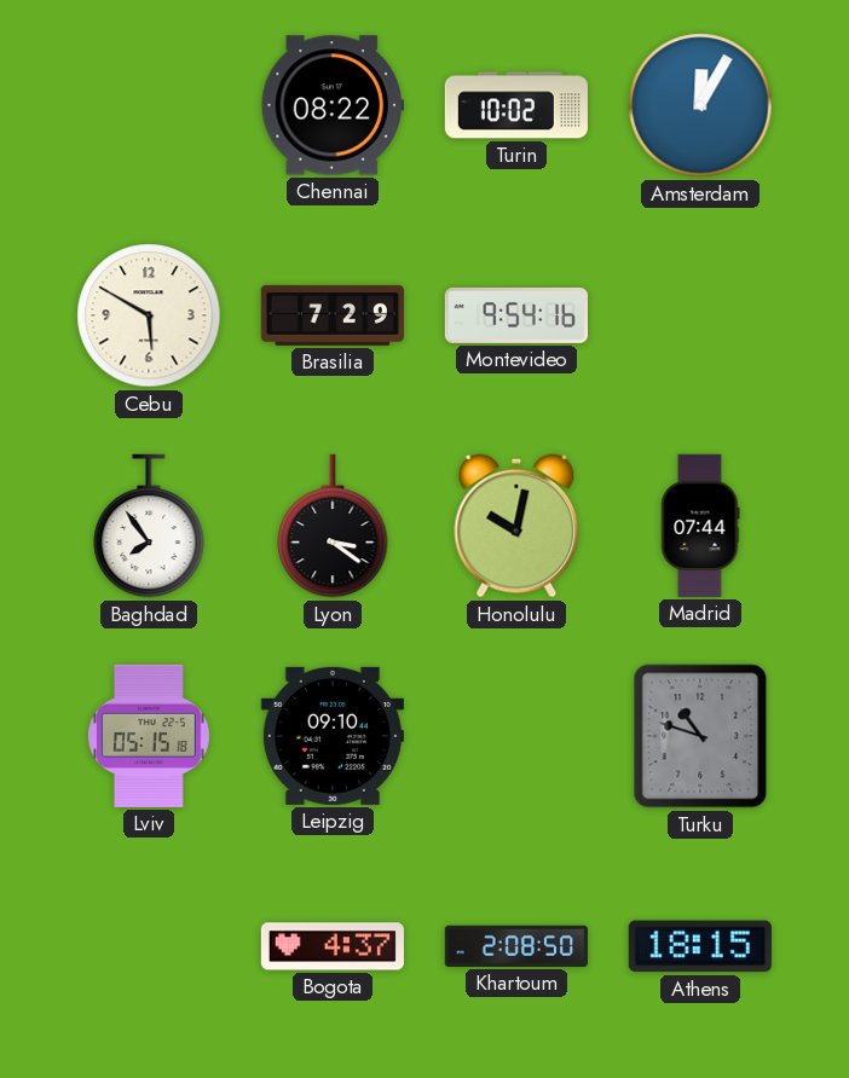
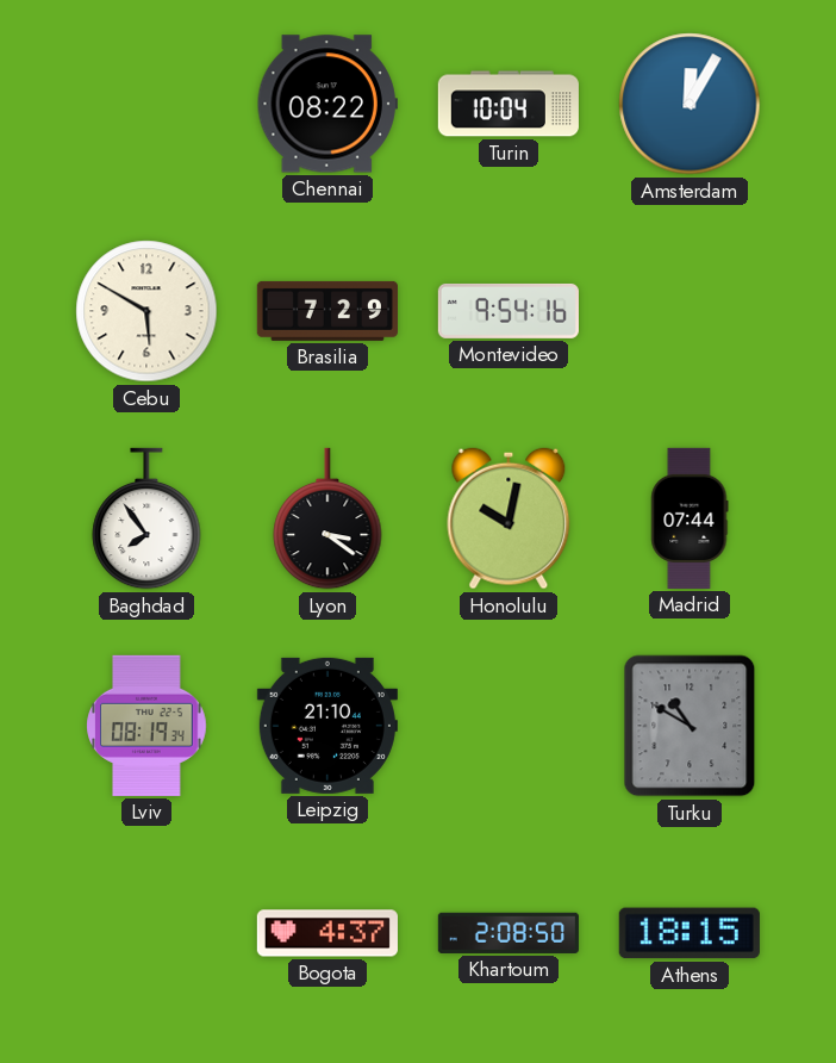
Turin: 10:02 -> 10:04 (509, 104)
Lviv: 05:15 -> 08:19 (146, 726)
Leipzig: 09:10 -> 21:10 (327, 726)
Turku: 10:48 -> 10:50 (690, 726)
